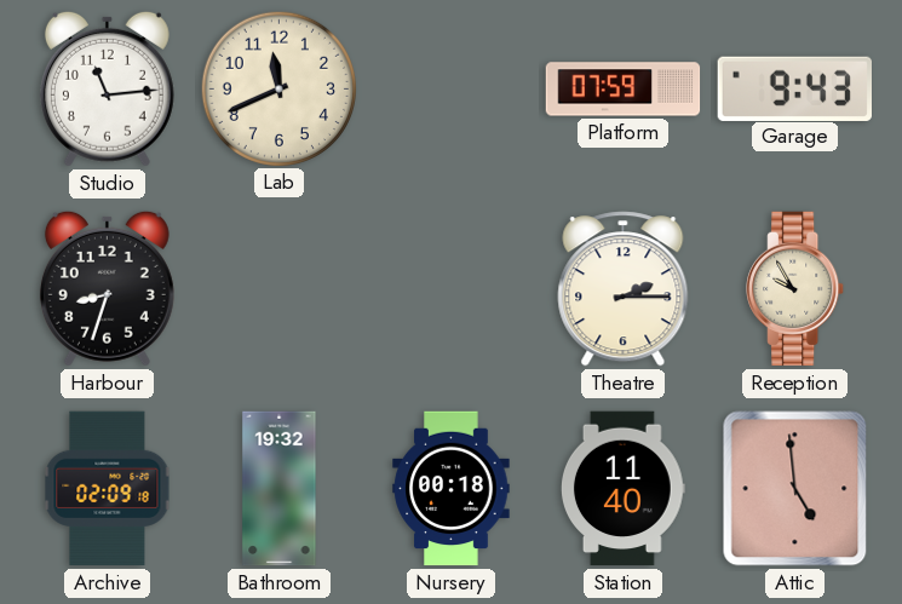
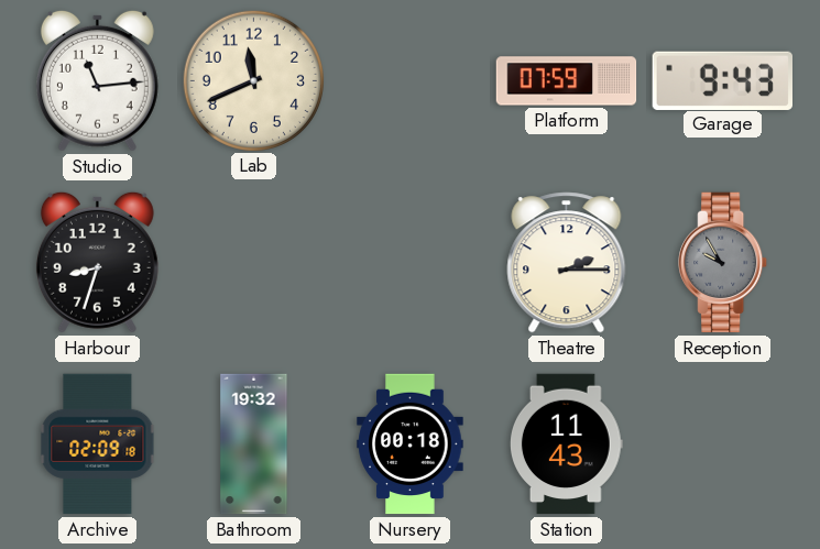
Reception dial: cream -> grey (723, 263)
Station: 11:40 -> 11:43 (566, 444)
Attic: 4:59 -> none (795, 489)
